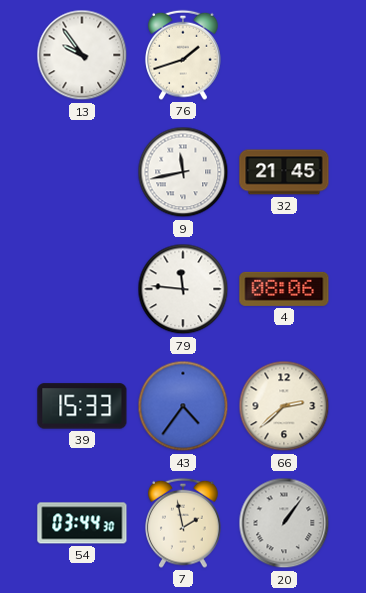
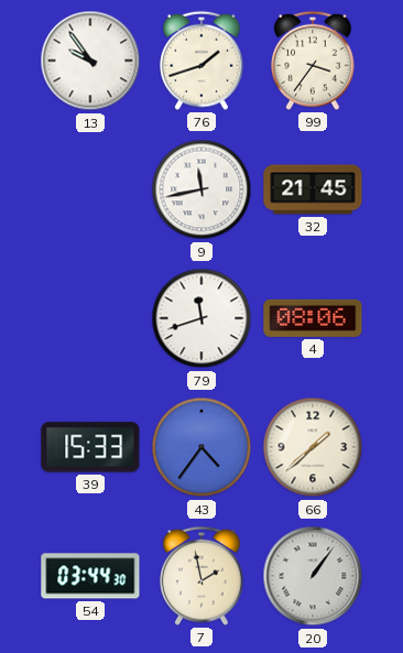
99: none -> 3:36 (313, 61)
79: 11:46 -> 11:42 (201, 318)
66: 2:38 -> 1:38 (313, 447)
